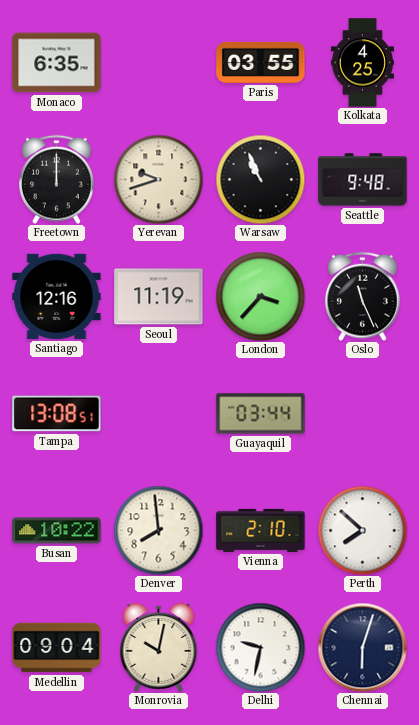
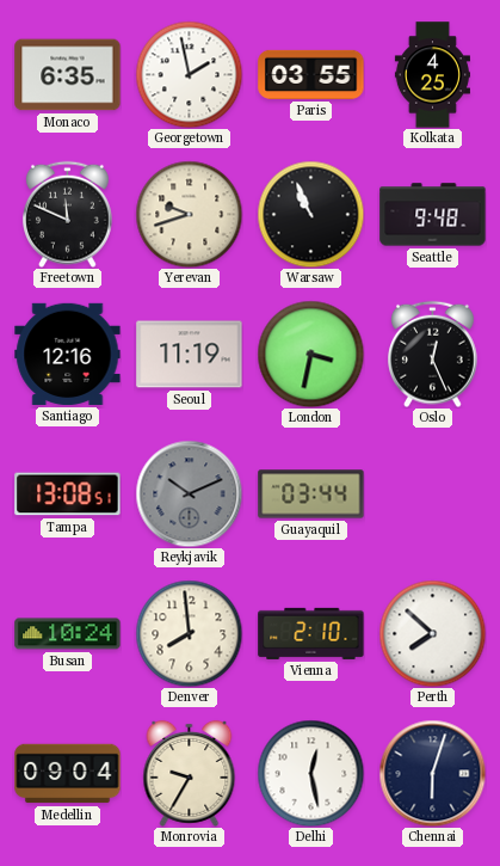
Georgetown: none -> 1:58 (189, 74)
Freetown: 12:00 -> 11:49 (68, 214)
London: 3:37 -> 3:32 (310, 354)
Oslo: 11:26 -> 12:26 (433, 354)
Reykjavik: none -> 10:11 (189, 493)
Busan: 10:22 -> 10:24 (68, 634)
Monrovia: 10:02 -> 9:35 (190, 773)
Delhi: 9:32 -> 12:28 (310, 773)
